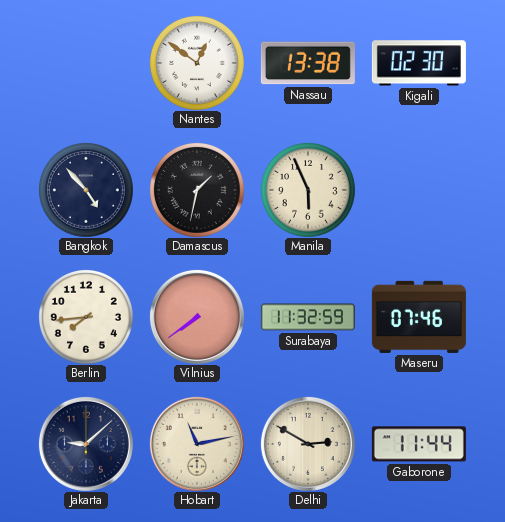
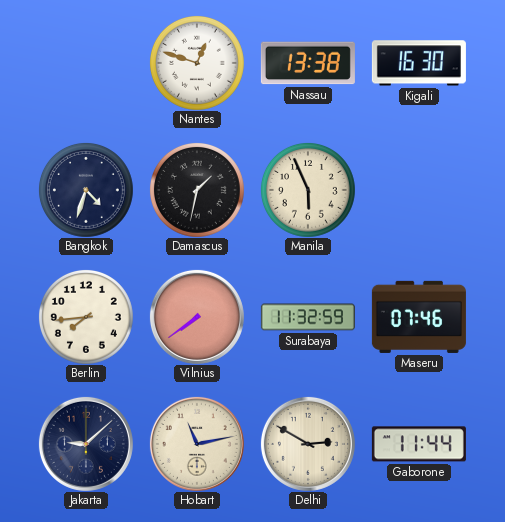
Nantes: 12:51 -> 12:48 (197, 63)
Kigali: 02:30 -> 16:30 (419, 63)
Bangkok: 4:53 -> 4:33 (86, 190)
